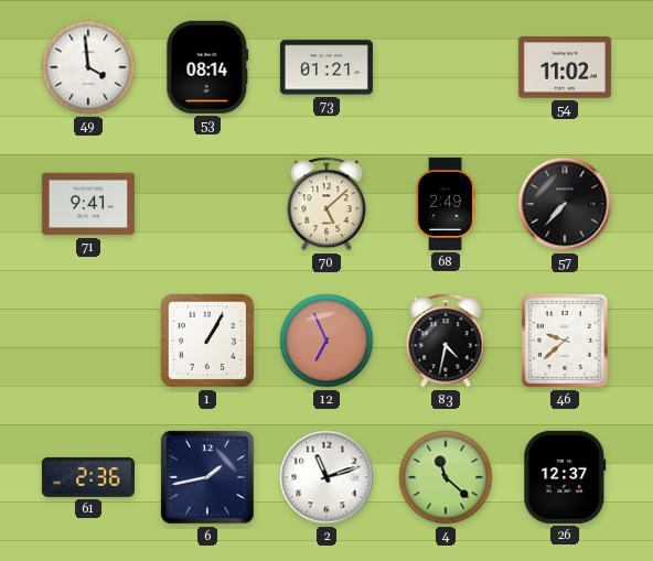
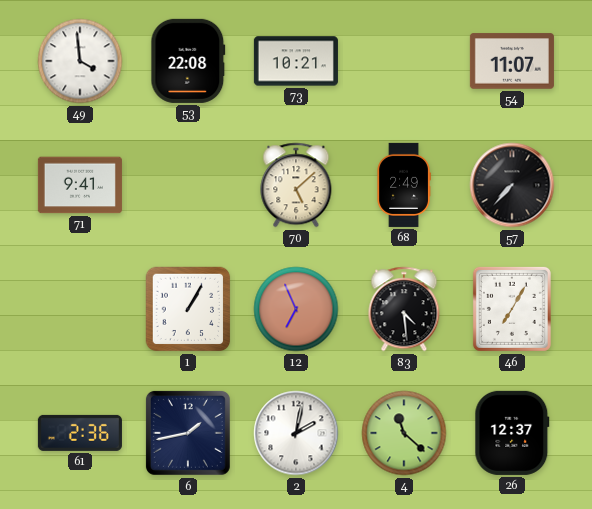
53: 08:14 -> 22:08 (188, 61)
73: 01:21 -> 10:21 (296, 61)
54: 11:02 -> 11:07 (512, 61)
83: 4:32 -> 4:29 (404, 309)
46: 9:38 -> 7:05 (512, 309)
2: 11:12 -> 2:02 (296, 433)
